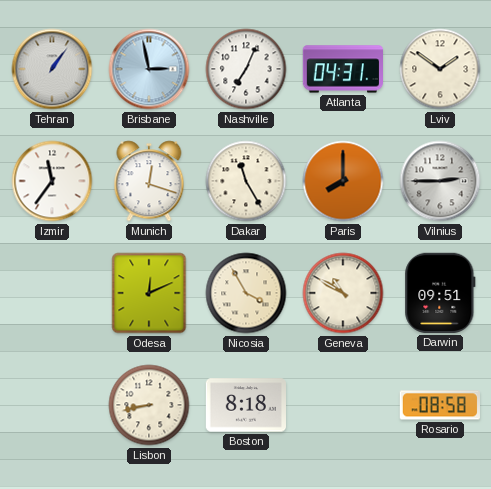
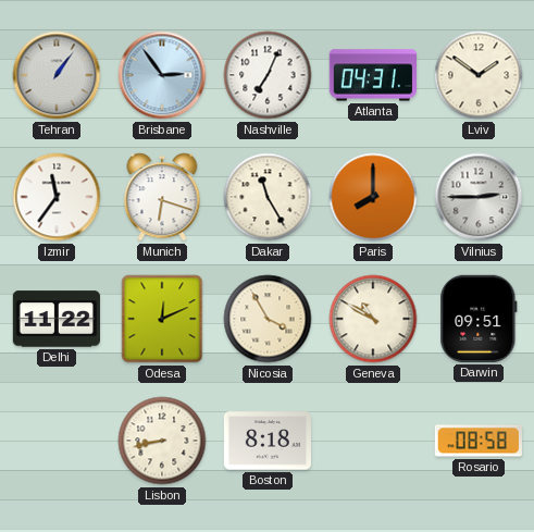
Brisbane: 2:58 -> 2:54 (162, 75)
Munich: 12:18 -> 6:18 (162, 197)
Delhi: none -> 11:22 (57, 319)
